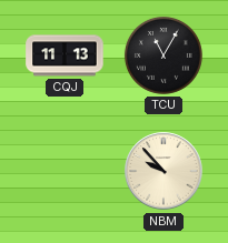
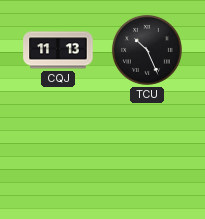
TCU: 11:05 -> 10:26 (147, 50)
NBM: 9:53 -> none (163, 171)
